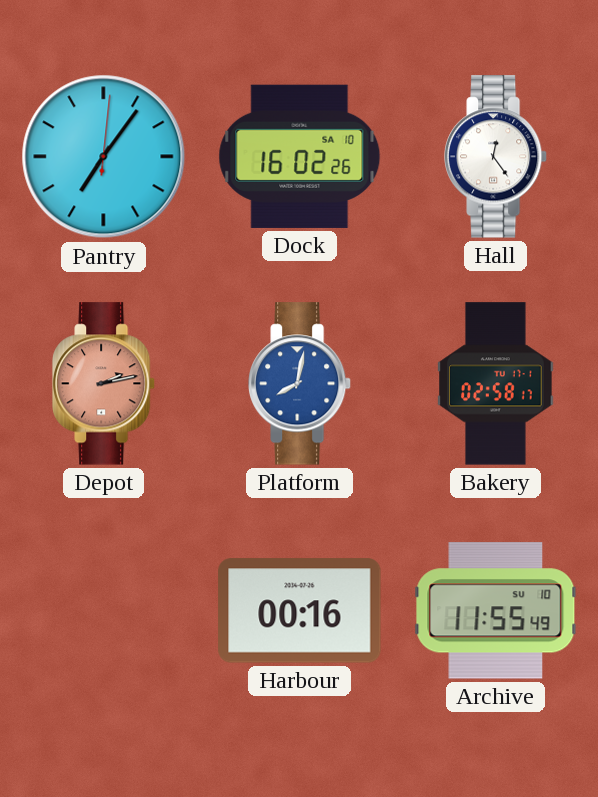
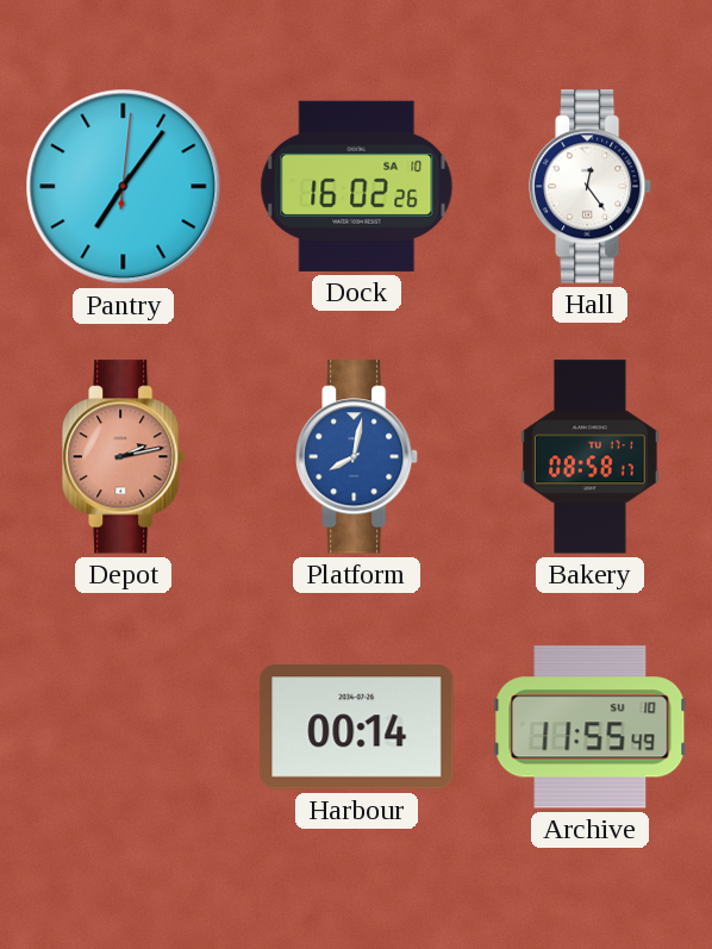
Bakery: 02:58 -> 08:58 (591, 457)
Harbour: 00:16 -> 00:14 (357, 728)
